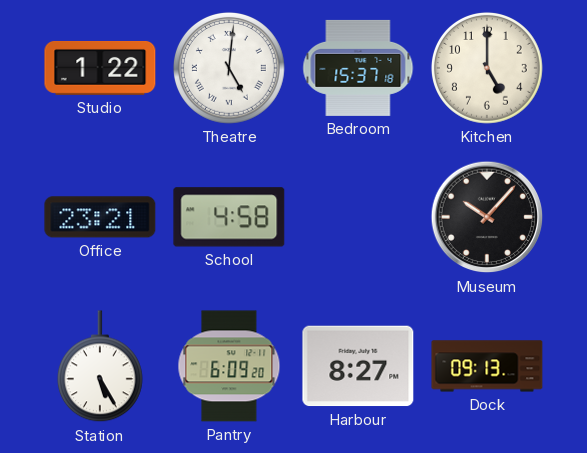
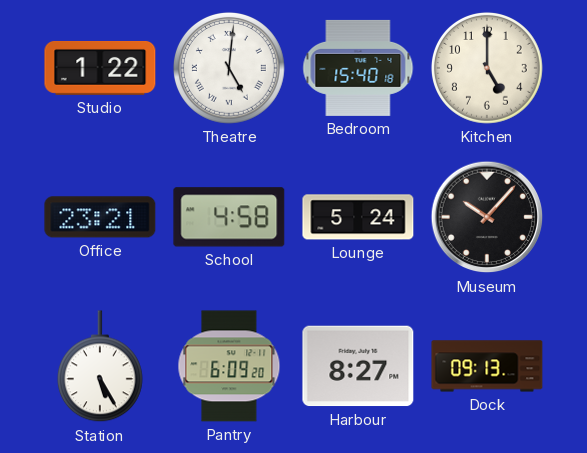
Bedroom: 15:37 -> 15:40 (358, 68)
Lounge: none -> 5:24 (358, 217)
